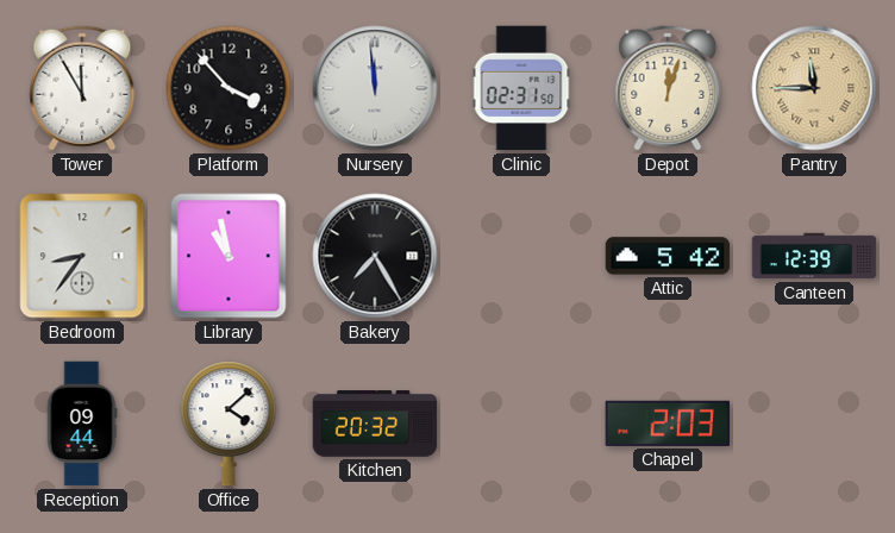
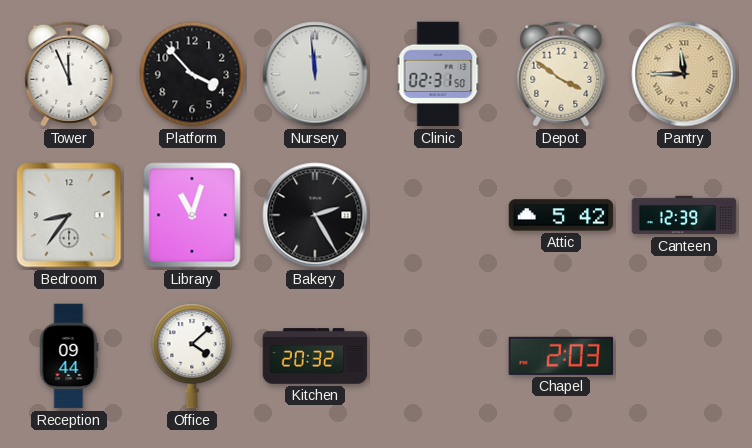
Tower: 11:55 -> 11:56 (69, 74)
Depot: 12:03 -> 3:51 (561, 74)
Library: 10:58 -> 11:03 (192, 215)
Bakery: 7:25 -> 2:25 (315, 215)
